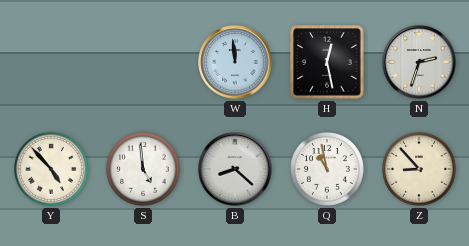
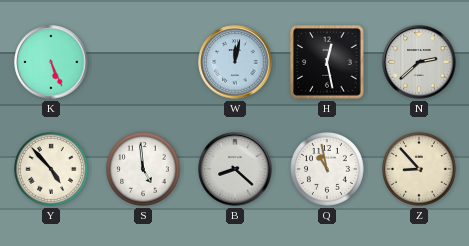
K: none -> 5:26 (51, 62)
W: 11:59 -> 12:02 (235, 62)
N: 2:33 -> 2:38 (419, 62)
